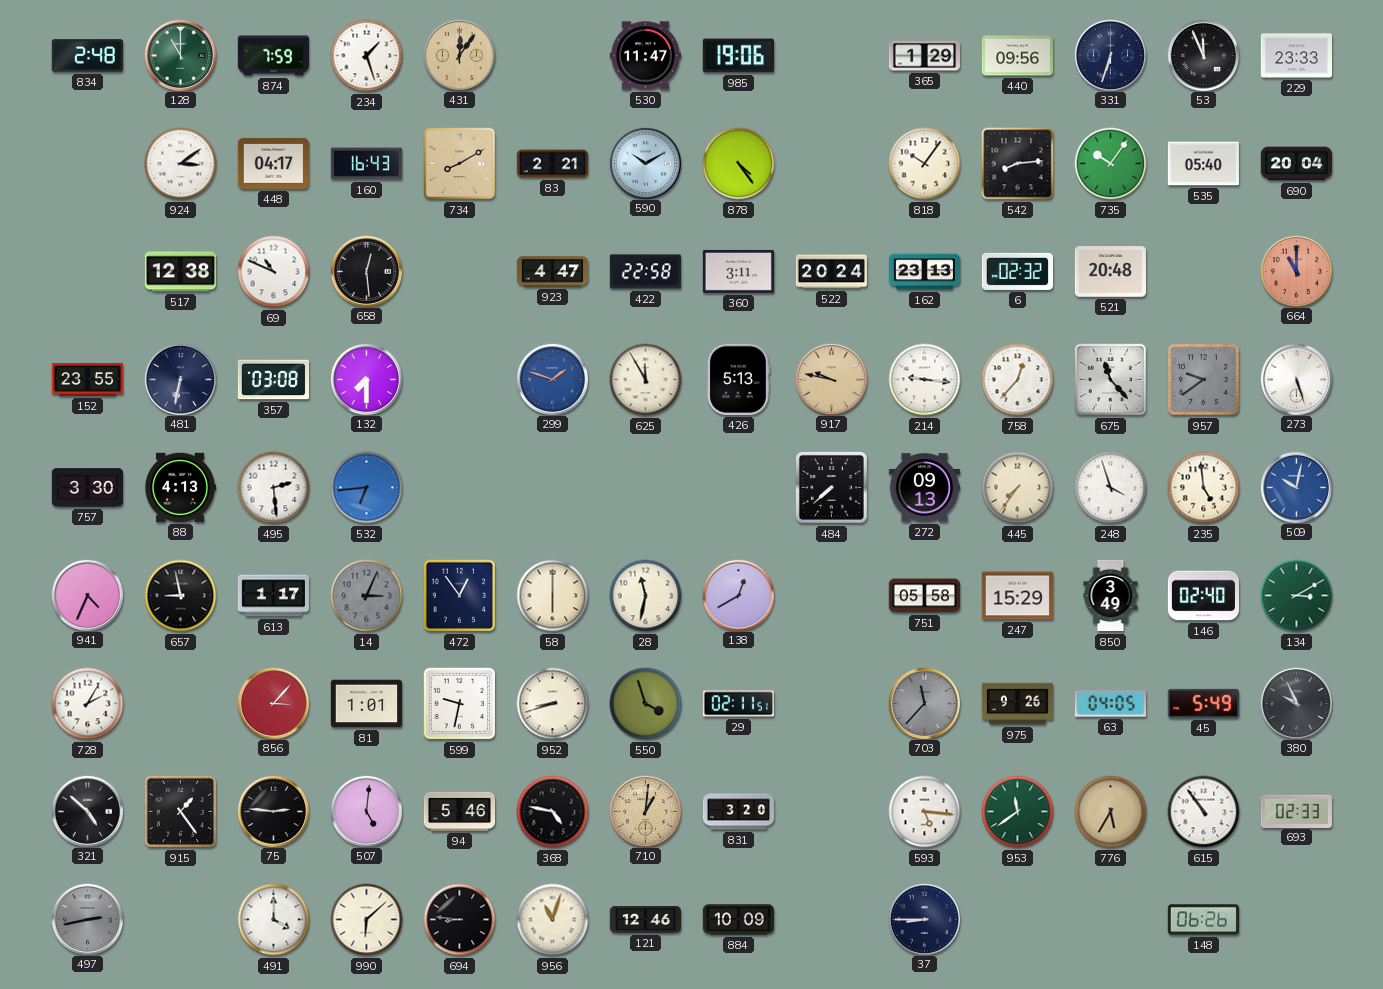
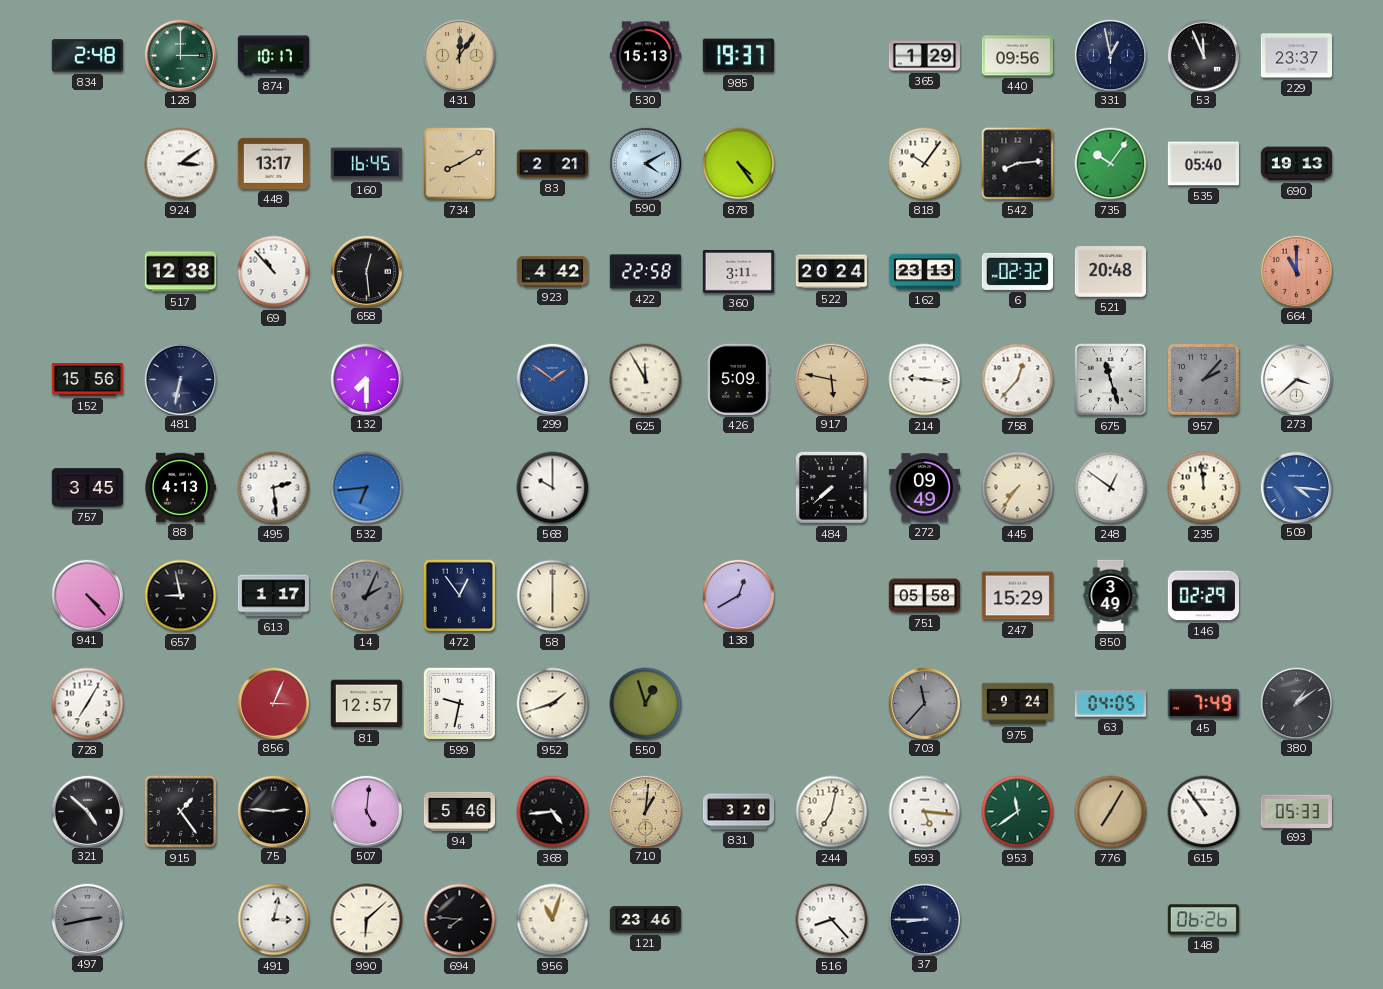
128: 11:00 -> 3:00 (180, 55)
874: 7:59 -> 10:17 (273, 56)
234: 1:27 -> none (367, 56)
530: 11:47 -> 15:13 (645, 56)
985: 19:06 -> 19:37 (738, 56)
331: 6:33 -> 12:58 (1110, 55)
229: 23:33 -> 23:37 (1296, 56)
448: 04:17 -> 13:17 (273, 163)
160: 16:43 -> 16:45 (366, 164)
590: 10:10 -> 4:10 (645, 163)
690: 20:04 -> 19:13 (1296, 164)
69: 10:49 -> 10:53 (274, 272)
923: 4:47 -> 4:42 (552, 272)
152: 23:55 -> 15:56 (87, 380)
357: 03:08 -> none (273, 380)
299: 1:48 -> 1:51 (552, 379)
426: 5:13 -> 5:09 (738, 379)
917: 9:47 -> 5:47 (831, 379)
675: 11:23 -> 11:27 (1111, 380)
957: 9:39 -> 2:07 (1203, 379)
273: 5:27 -> 3:38 (1296, 379)
757: 3:30 -> 3:45 (87, 488)
568: none -> 10:00 (553, 488)
272: 09:13 -> 09:49 (924, 488)
248: 3:57 -> 12:51 (1111, 488)
235: 4:59 -> 11:59 (1204, 488)
509: 10:02 -> 4:16 (1296, 487)
941: 4:34 -> 4:23 (87, 595)
14: 3:04 -> 2:04 (367, 596)
28: 11:32 -> none (646, 596)
146: 02:40 -> 02:29 (1203, 596)
134: 3:10 -> none (1297, 596)
728: 2:05 -> 7:05 (88, 704)
856: 3:07 -> 3:04 (273, 703)
81: 1:01 -> 12:57 (366, 704)
952: 8:42 -> 1:42 (553, 704)
550: 3:57 -> 12:57 (646, 704)
29: 02:11 -> none (738, 704)
975: 9:26 -> 9:24 (1017, 704)
45: 5:49 -> 7:49 (1203, 703)
380: 9:56 -> 1:09 (1296, 703)
368: 4:47 -> 4:44 (553, 812)
244: none -> 7:02 (832, 812)
776: 5:35 -> 7:05 (1111, 812)
693: 02:33 -> 05:33 (1296, 811)
491: 4:00 -> 3:02 (274, 920)
694: 8:46 -> 7:46 (460, 920)
121: 12:46 -> 23:46 (645, 920)
884: 10:09 -> none (738, 920)
516: none -> 8:23 (832, 920)
